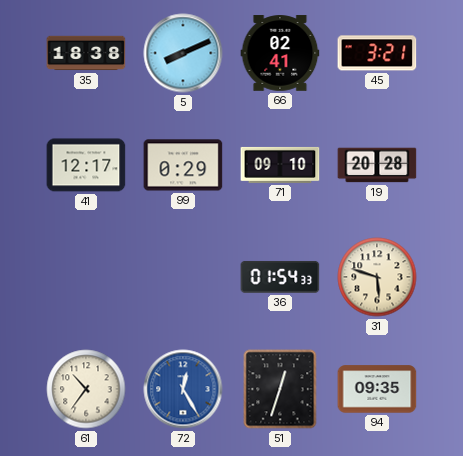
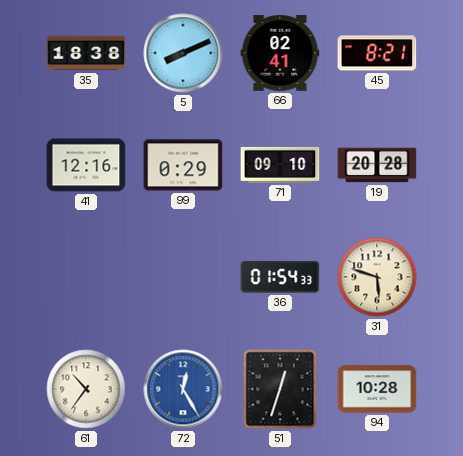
45: 3:21 -> 8:21 (377, 53)
41: 12:17 -> 12:16 (86, 165)
94: 09:35 -> 10:28 (377, 389)
